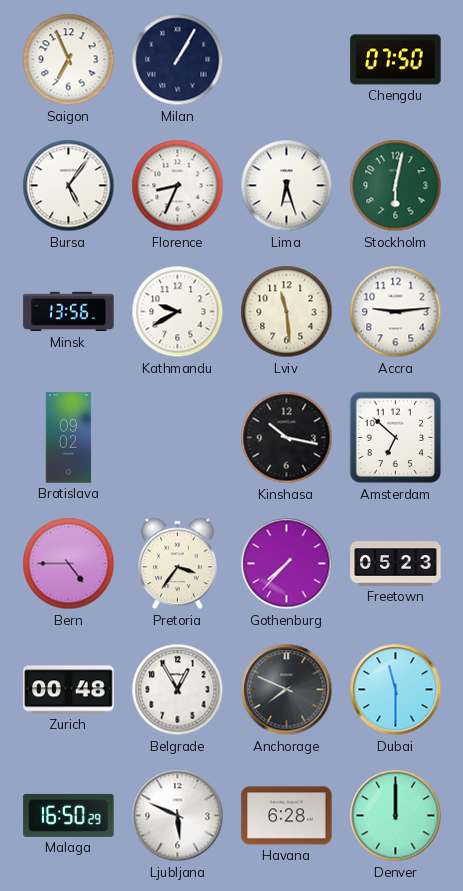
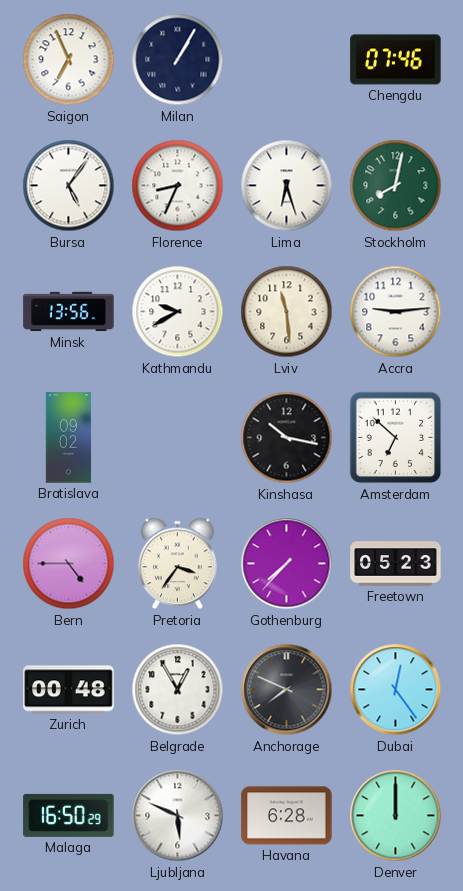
Chengdu: 07:50 -> 07:46 (396, 60)
Stockholm: 6:02 -> 8:02 (396, 186)
Dubai: 11:30 -> 12:24 (396, 690)
